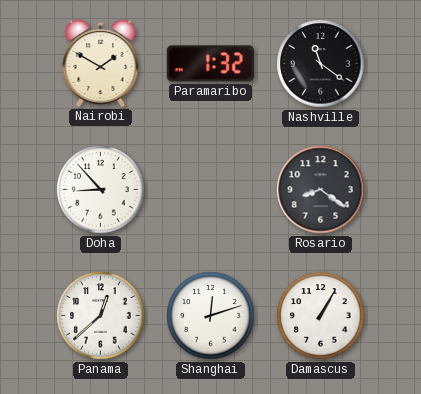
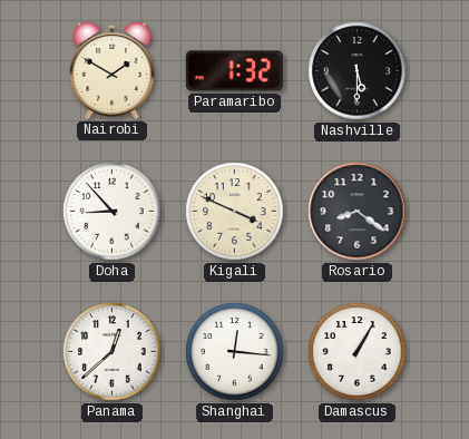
Nashville: 11:21 -> 5:30 (358, 71)
Kigali: none -> 3:49 (235, 212)
Shanghai: 12:12 -> 12:16 (235, 352)
